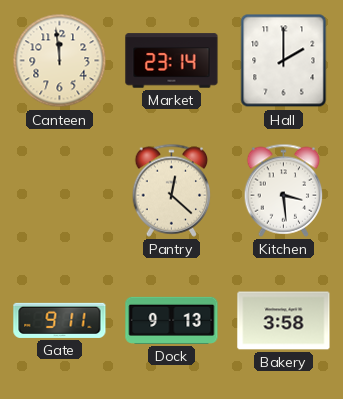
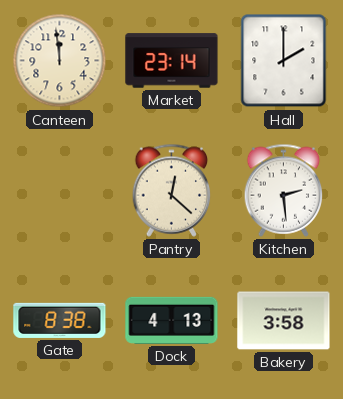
Kitchen: 3:29 -> 2:29 (284, 190)
Gate: 9:11 -> 8:38 (60, 320)
Dock: 9:13 -> 4:13 (172, 320)
